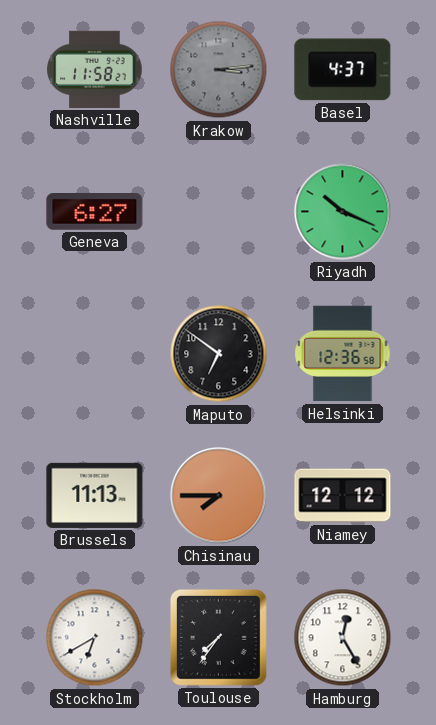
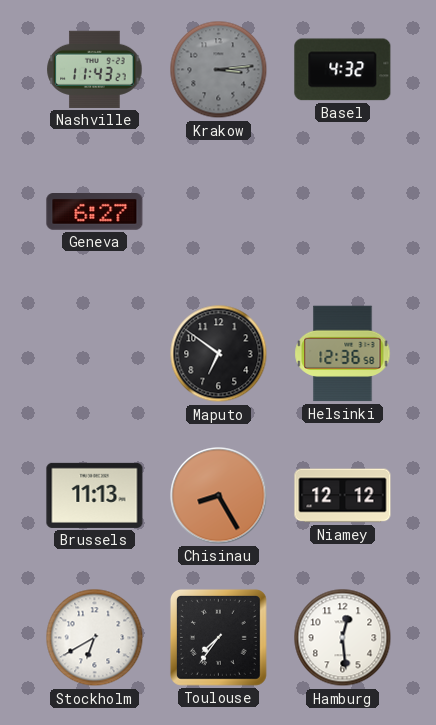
Nashville: 11:58 -> 11:43 (95, 69)
Basel: 4:37 -> 4:32 (343, 70)
Riyadh: 10:19 -> none (343, 212)
Chisinau: 7:45 -> 8:25 (219, 496)
Hamburg: 12:25 -> 12:29 (343, 638)
